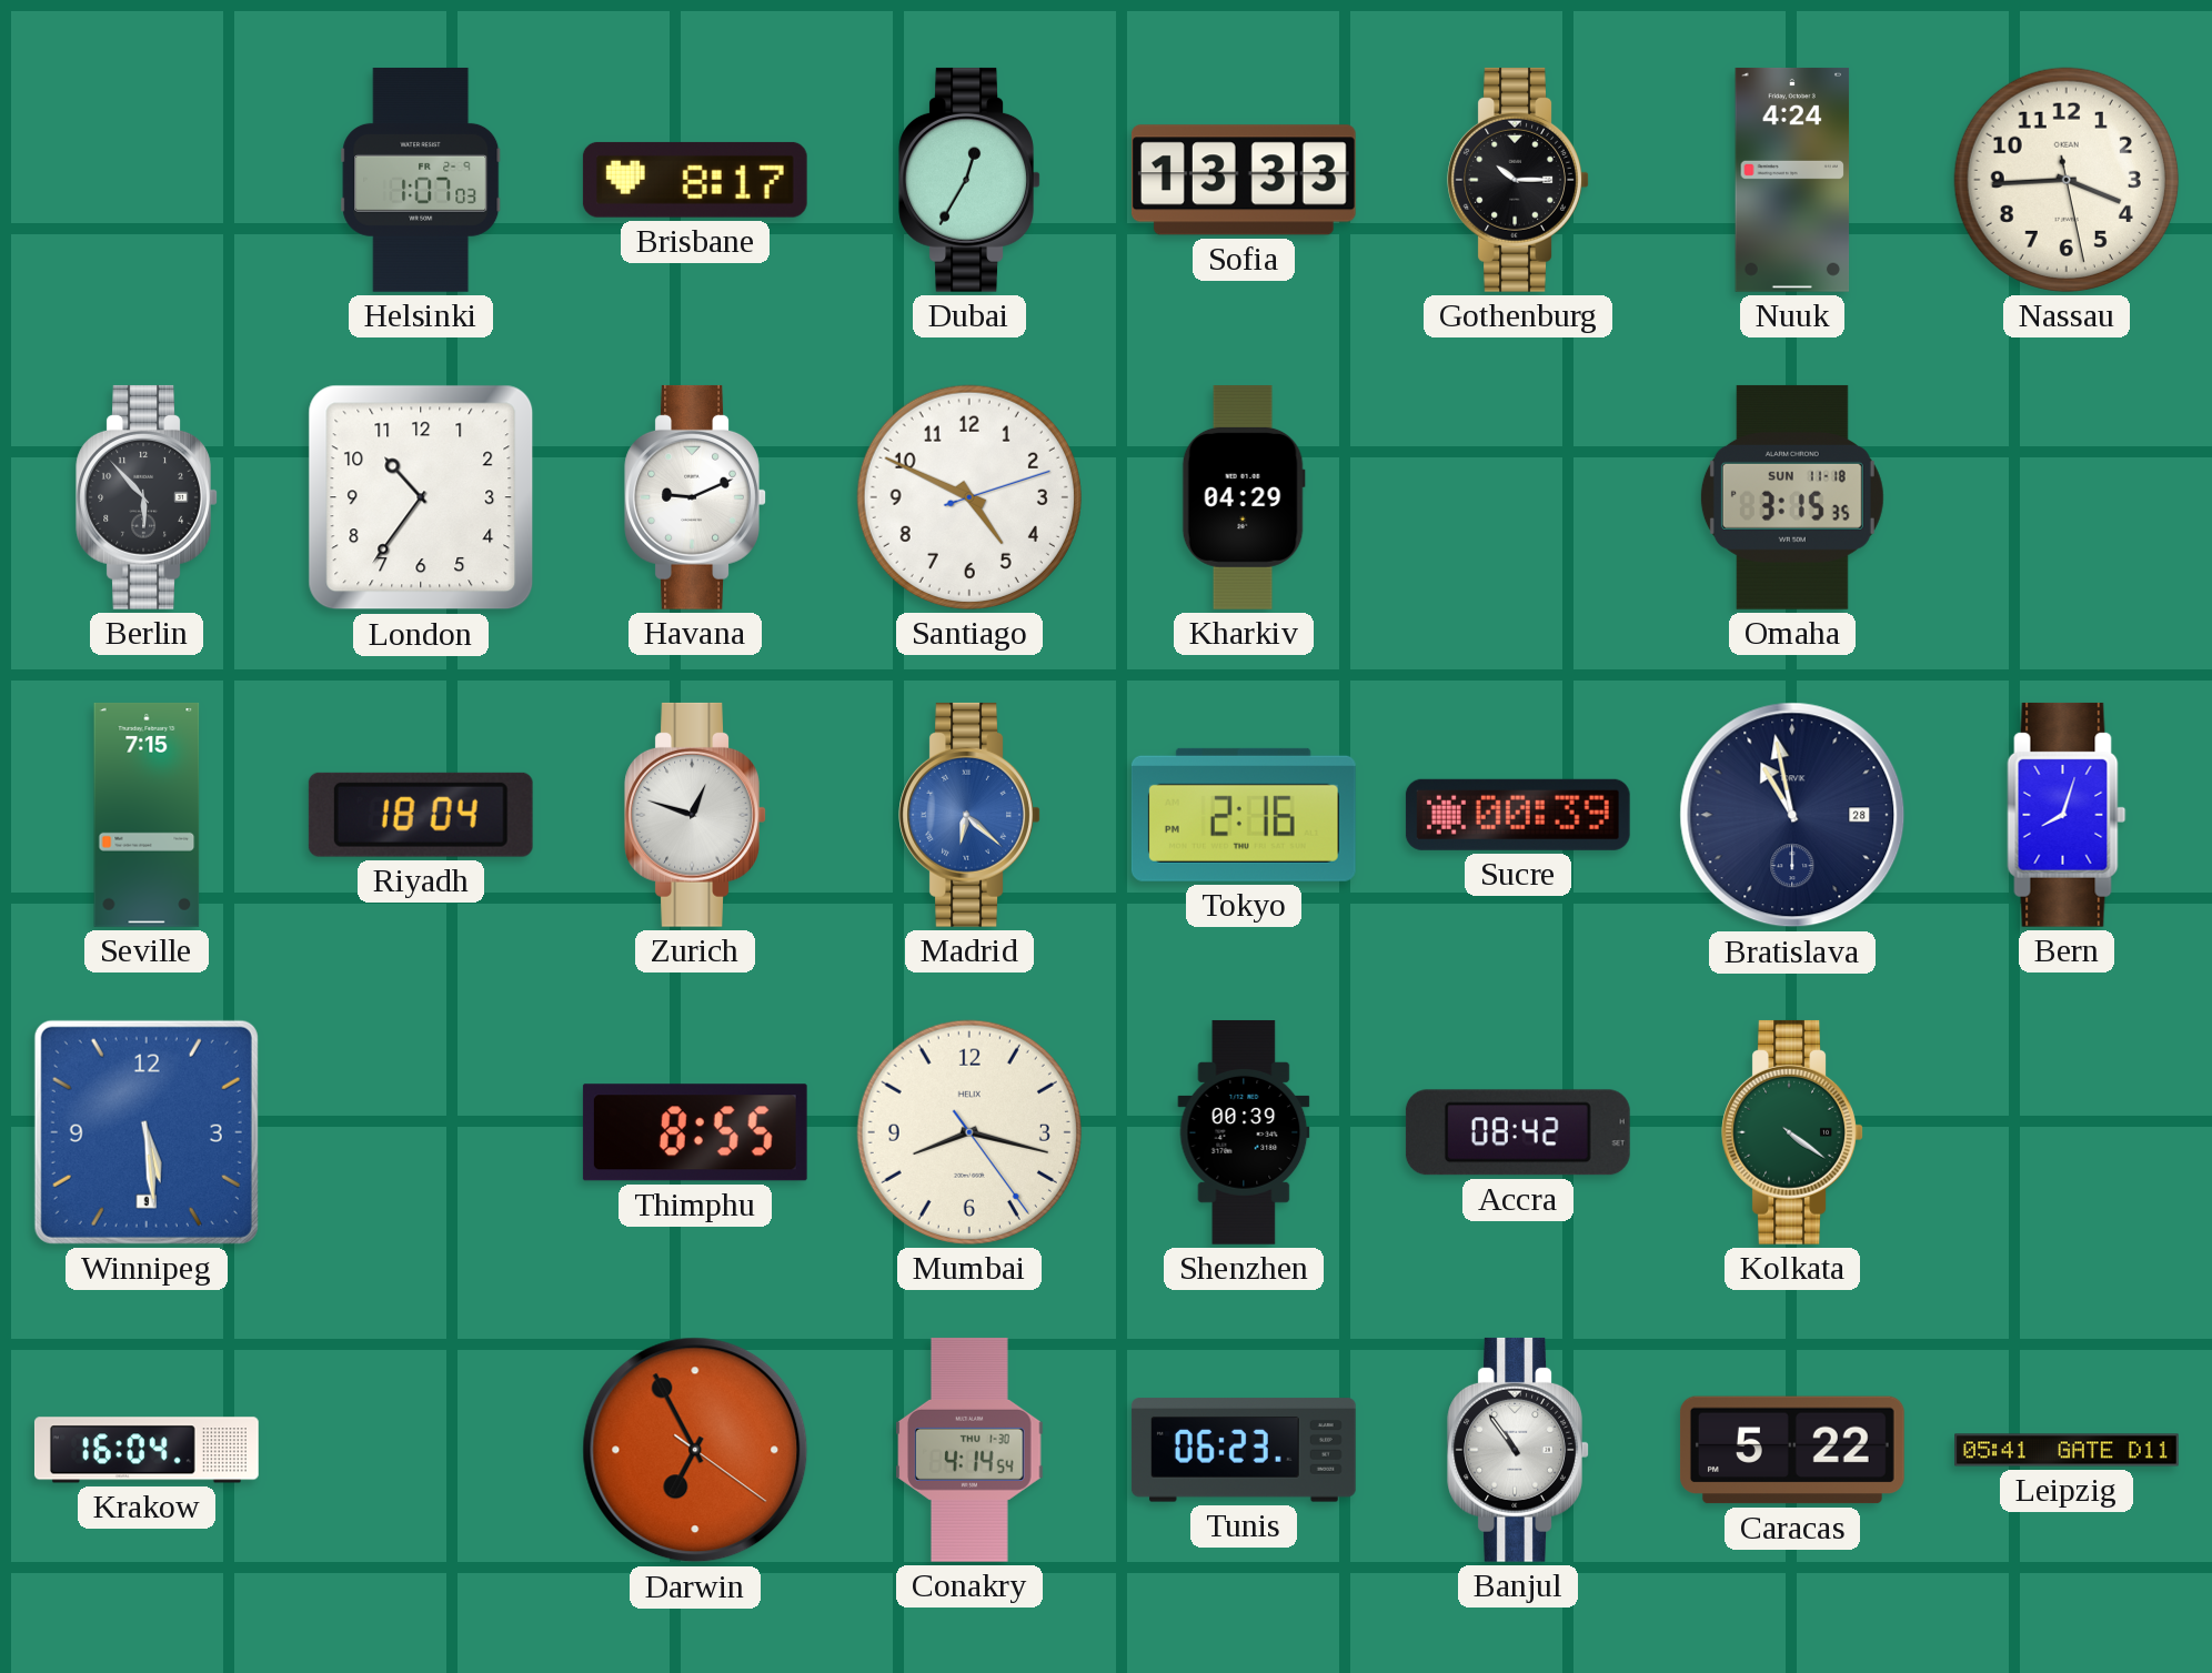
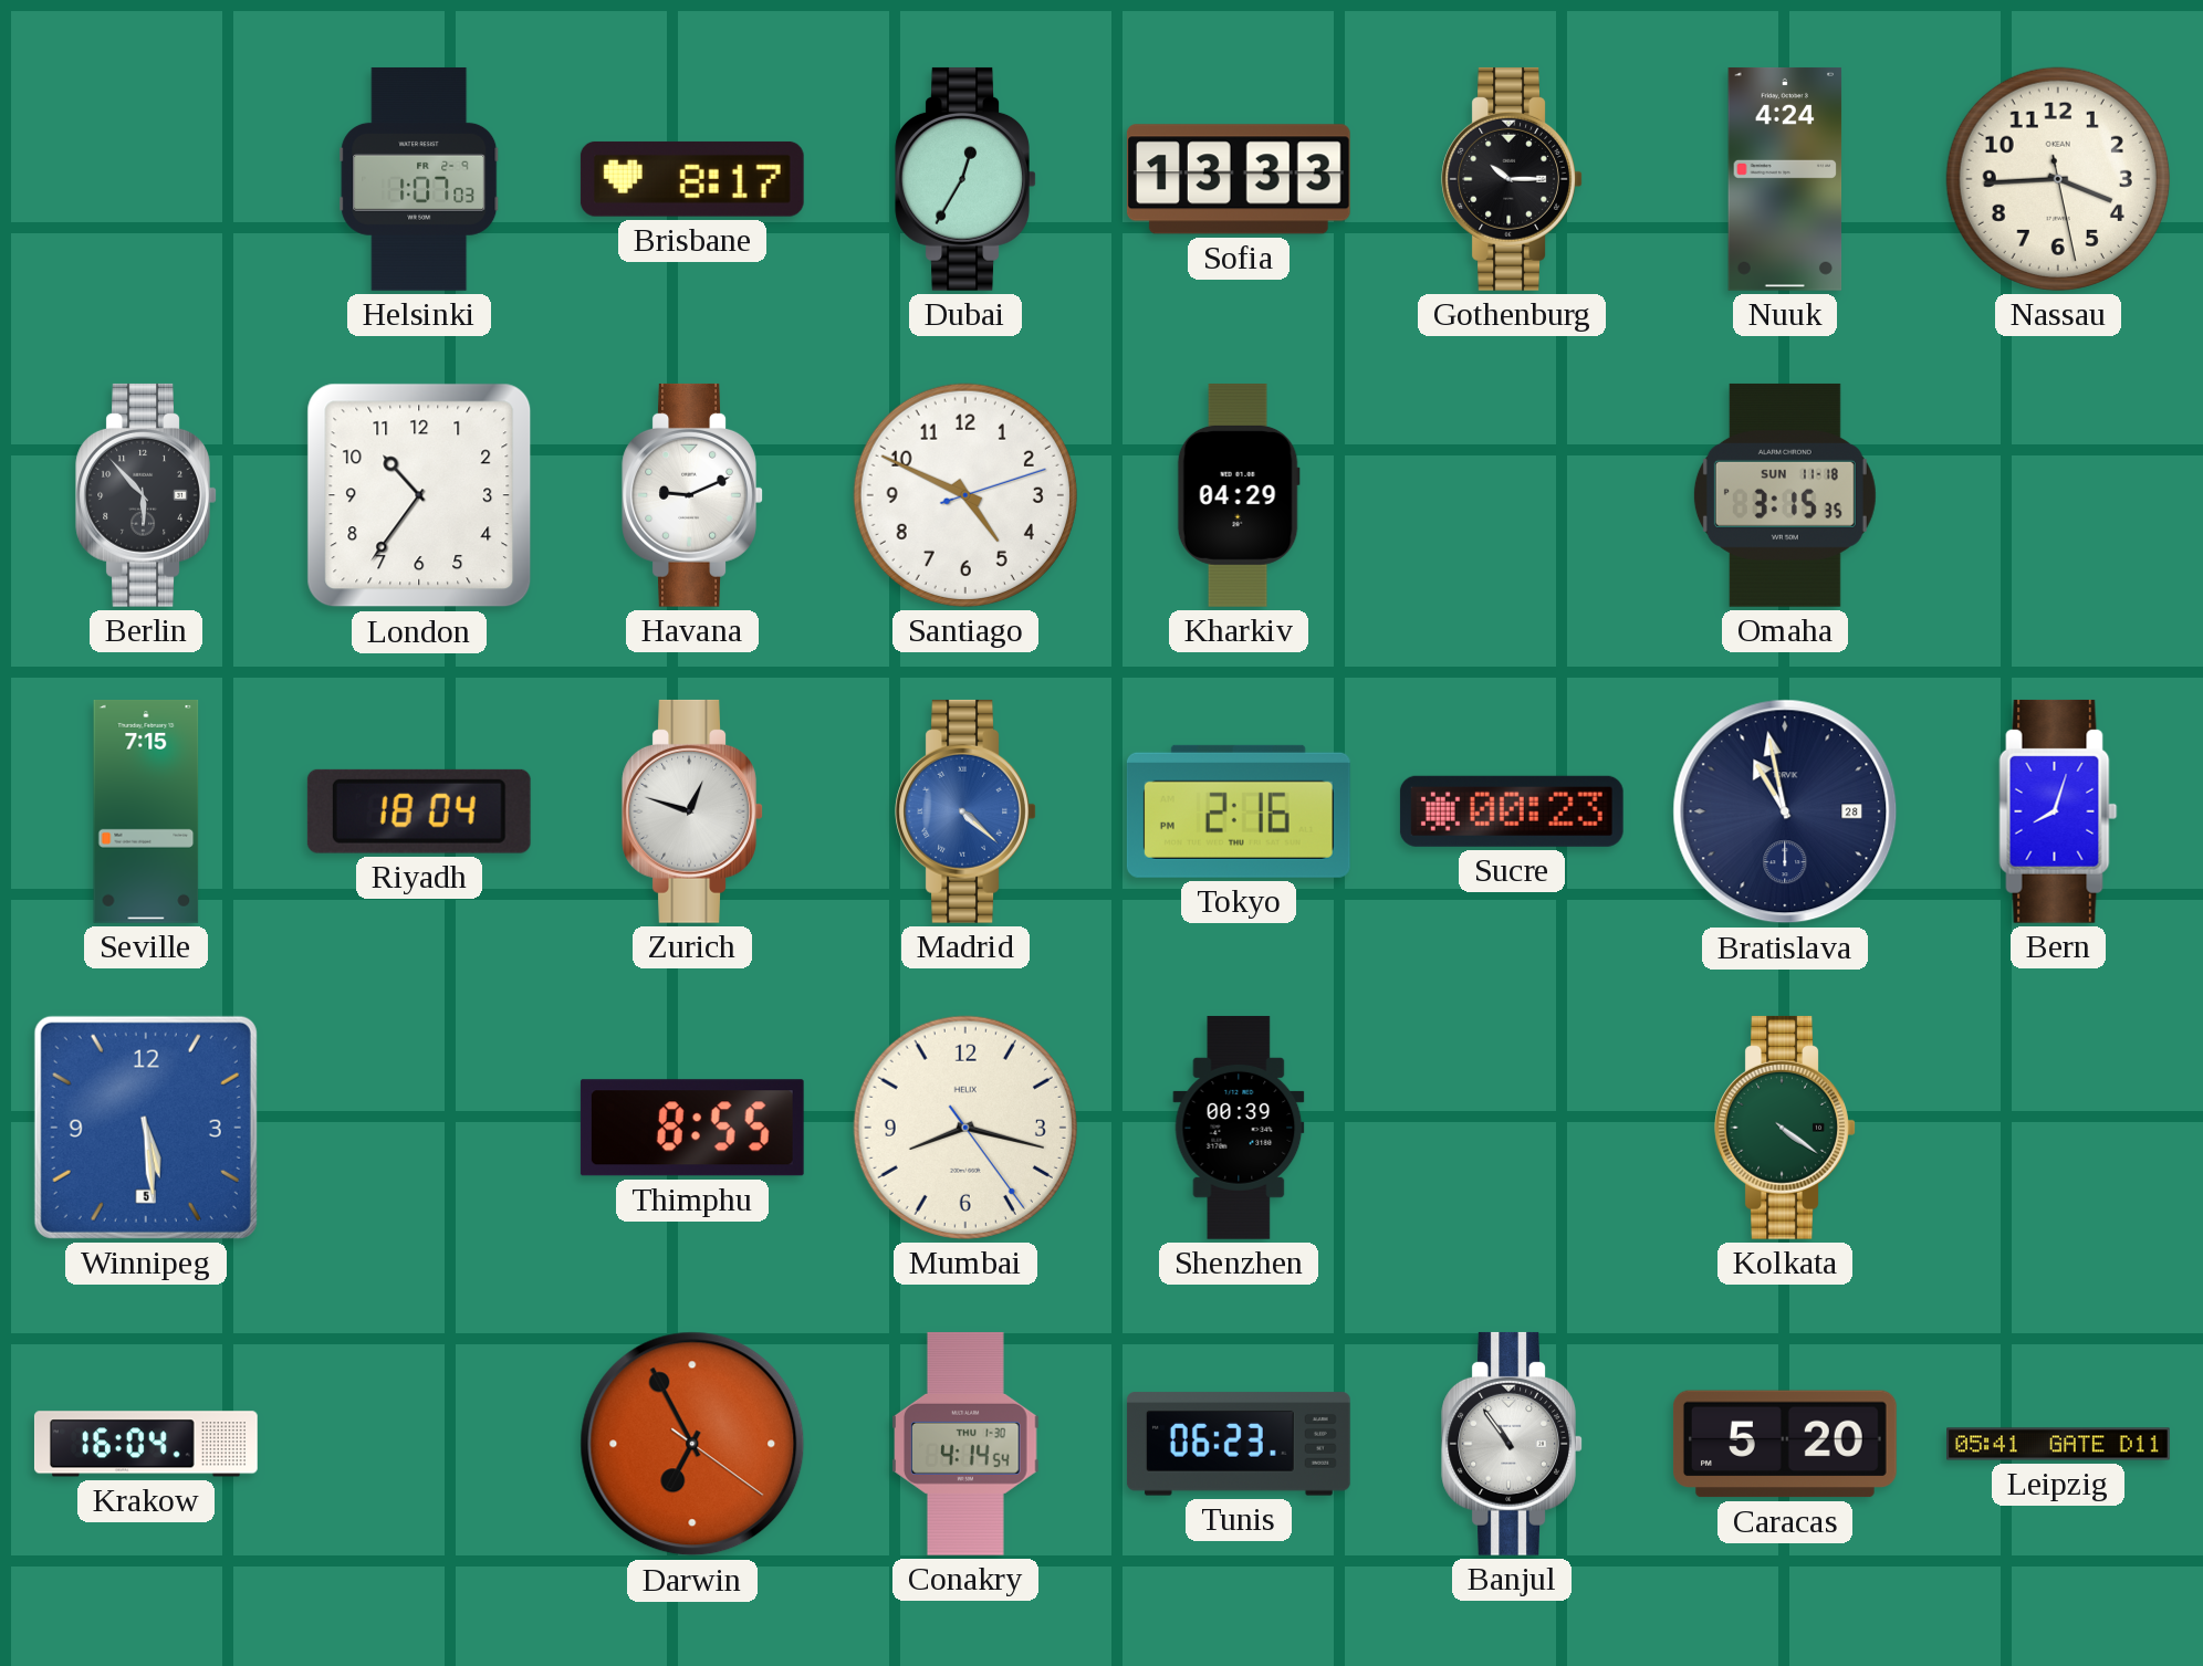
Madrid: 6:22 -> 4:22 (965, 811)
Sucre: 00:39 -> 00:23 (1512, 811)
Winnipeg date: 9 -> 5 (146, 1128)
Accra: 08:42 -> none (1518, 1132)
Caracas: 5:22 -> 5:20 (1785, 1444)
